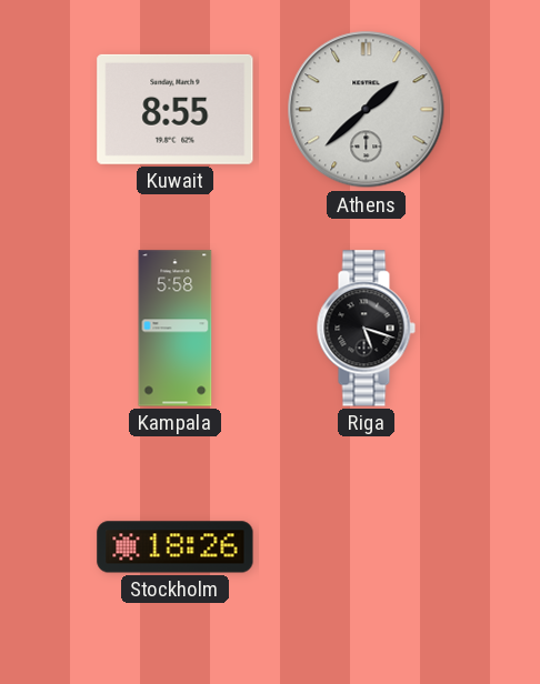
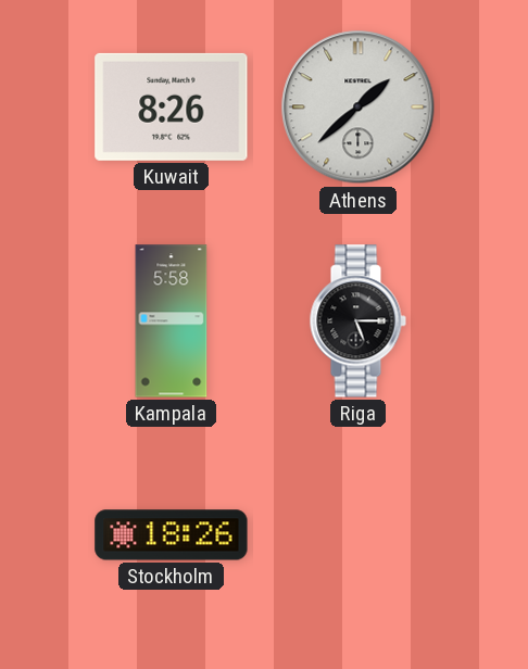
Kuwait: 8:55 -> 8:26 (172, 106)
Riga: 5:18 -> 5:15 (357, 321)
